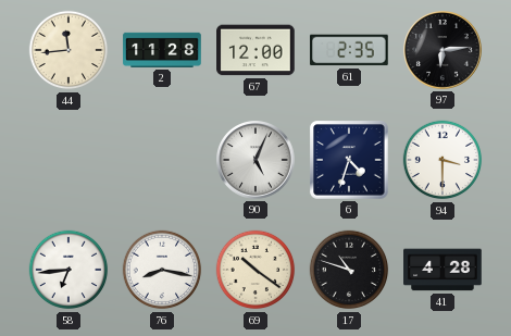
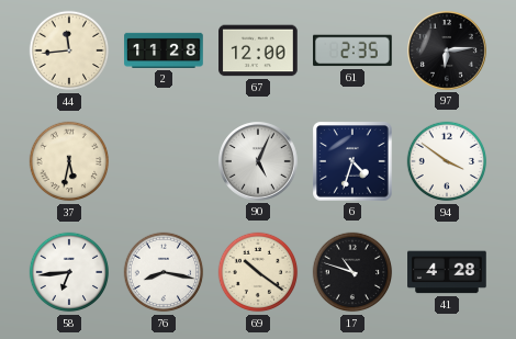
37: none -> 5:32 (69, 161)
94: 3:30 -> 3:51 (447, 161)
